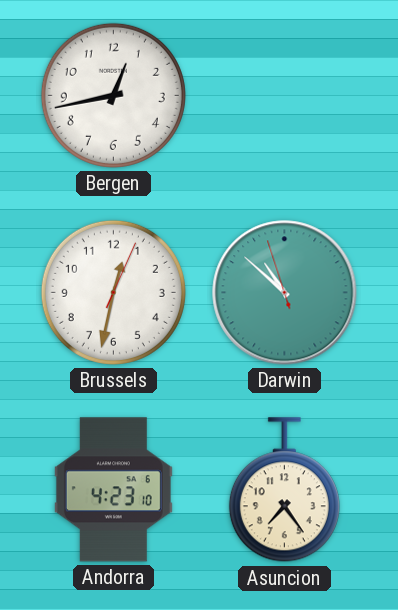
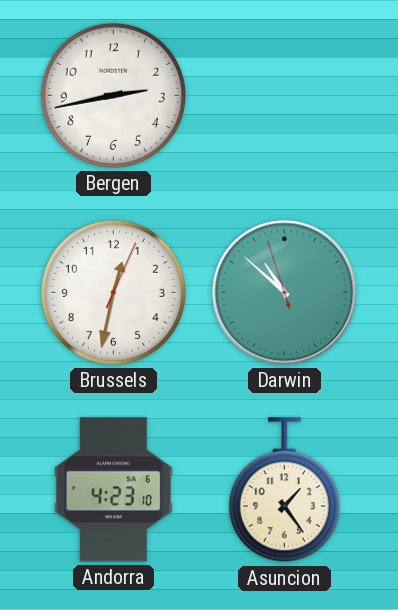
Bergen: 12:43 -> 2:43 (113, 95)
Asuncion: 7:24 -> 1:24 (284, 490)
